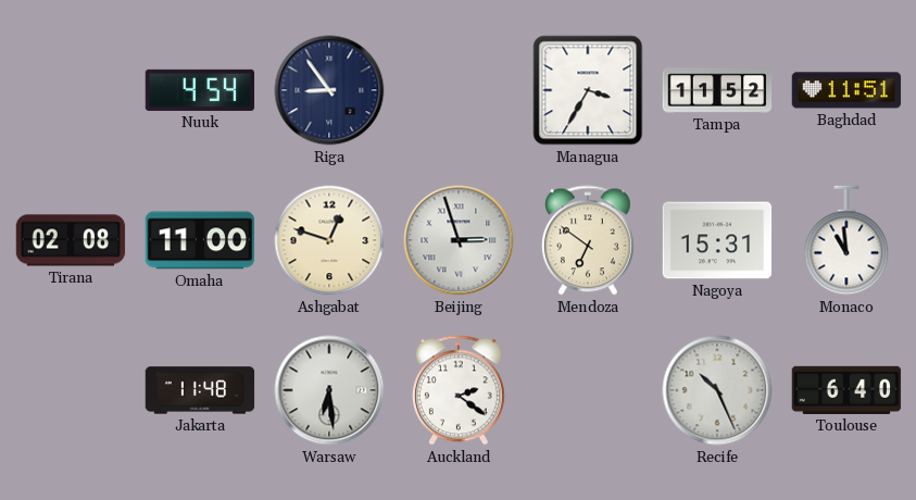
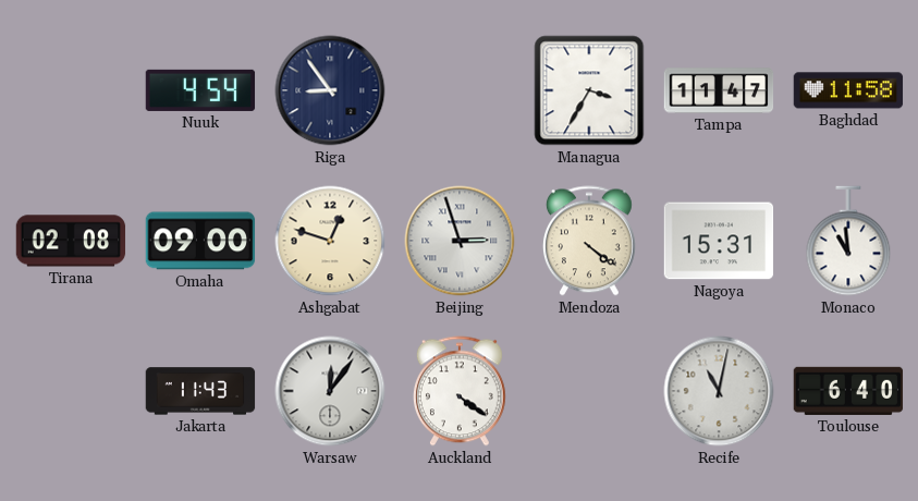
Tampa: 11:52 -> 11:47 (719, 90)
Baghdad: 11:51 -> 11:58 (848, 90)
Omaha: 11:00 -> 09:00 (200, 241)
Mendoza: 6:51 -> 4:21 (589, 241)
Jakarta: 11:48 -> 11:43 (200, 391)
Warsaw: 6:29 -> 12:06 (330, 391)
Auckland: 2:21 -> 4:21 (460, 391)
Recife: 10:26 -> 11:02 (719, 391)
